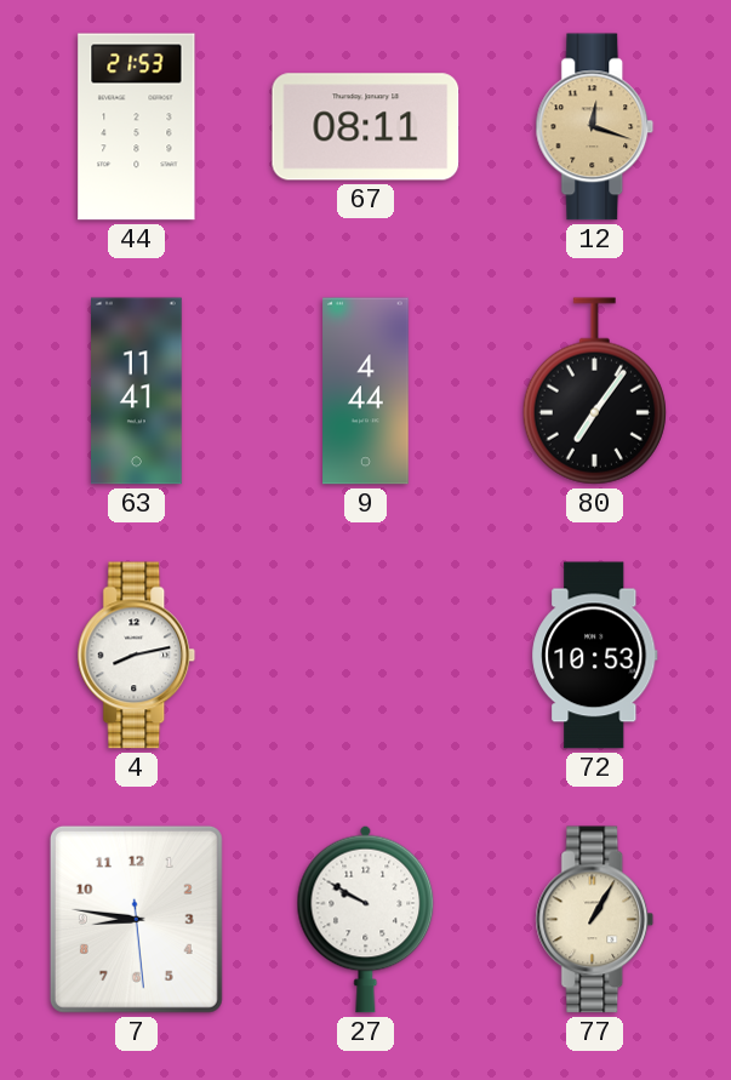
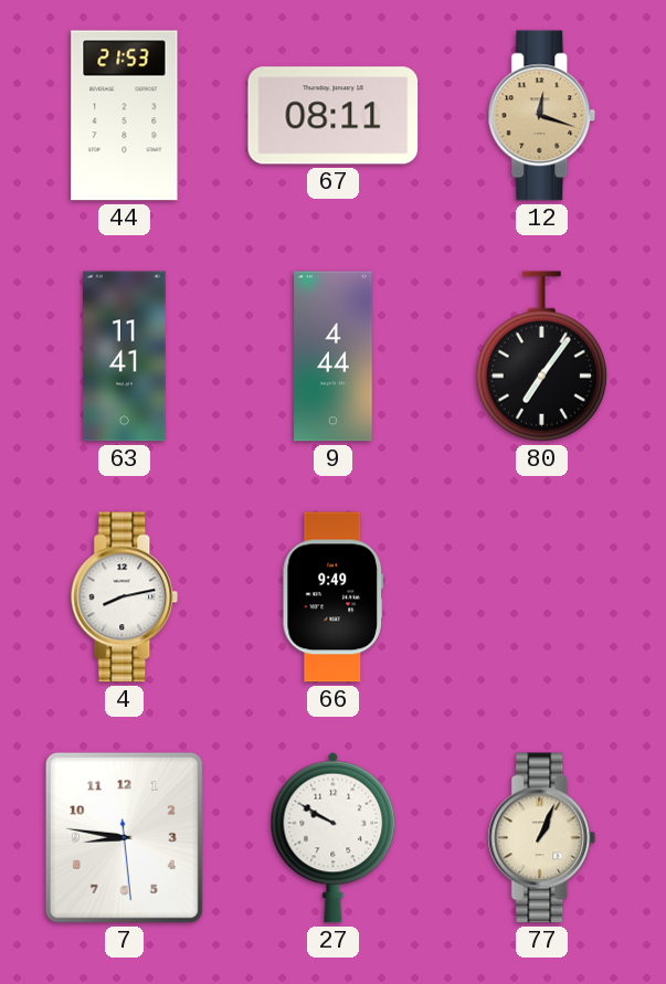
66: none -> 9:49 (332, 597)
72: 10:53 -> none (595, 656)
77: 1:05 -> 1:04 (542, 838)
